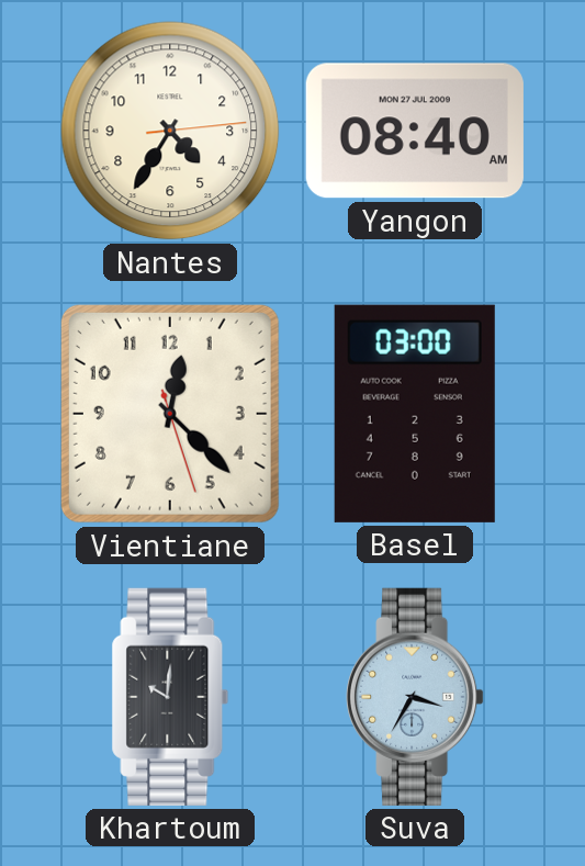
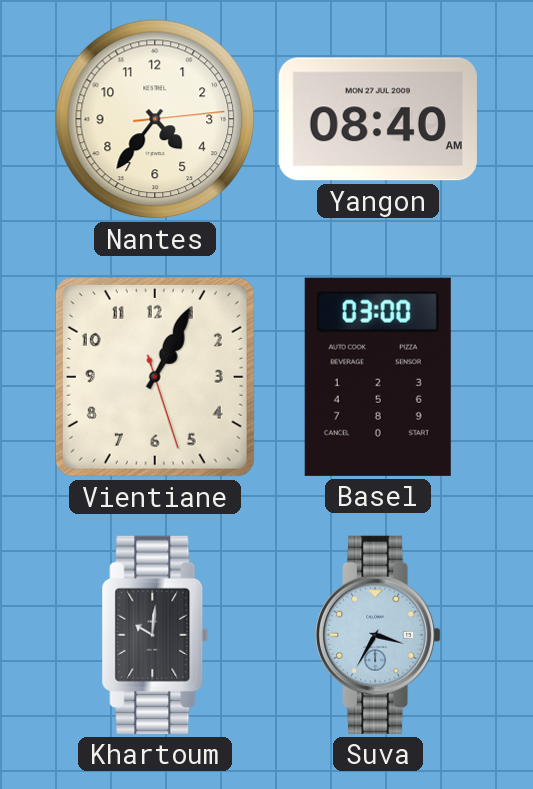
Nantes: 4:35 -> 4:36 (155, 119)
Vientiane: 12:22 -> 1:04 (155, 377)
